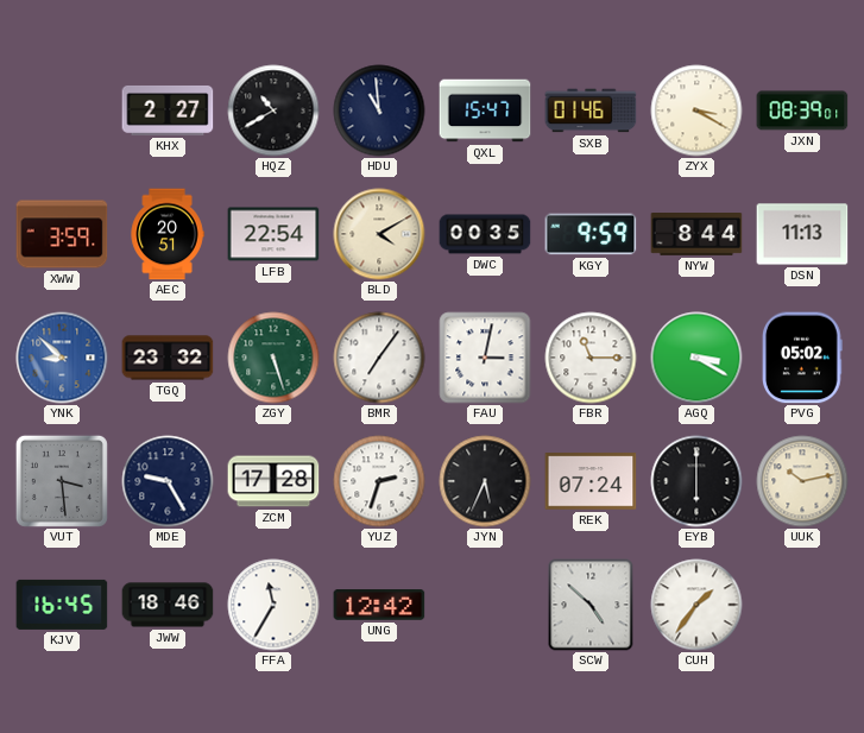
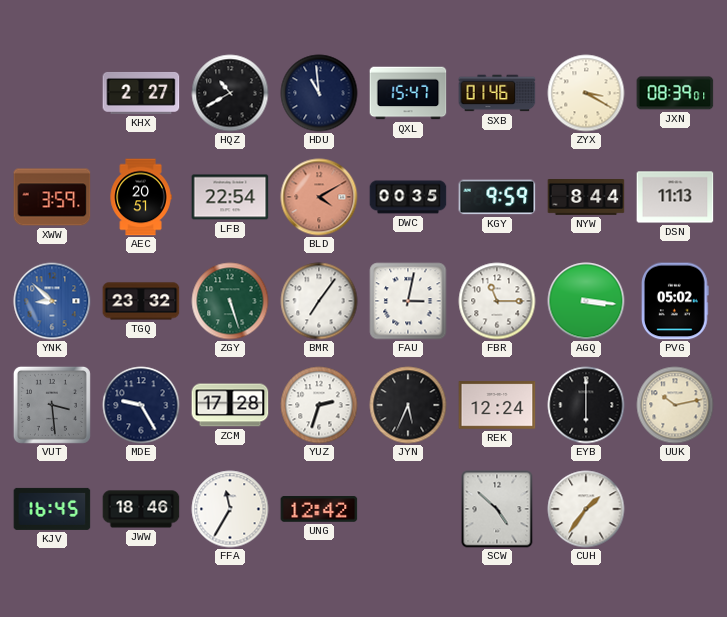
BLD dial: cream -> salmon (319, 197)
AGQ: 3:20 -> 3:16 (586, 301)
REK: 07:24 -> 12:24 (497, 405)
